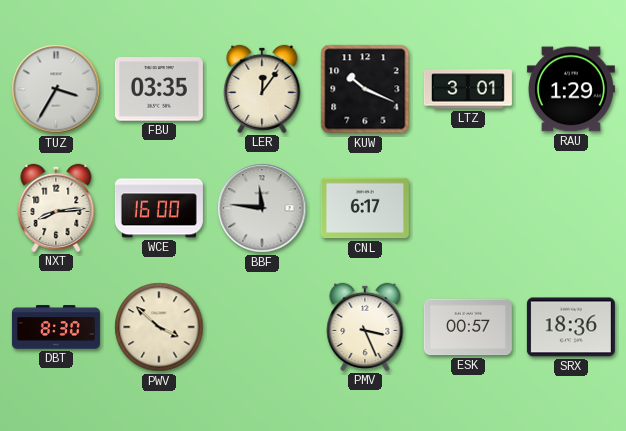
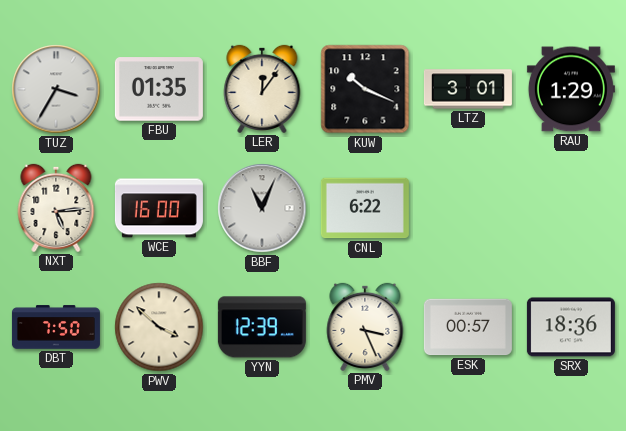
FBU: 03:35 -> 01:35 (159, 89)
NXT: 8:14 -> 5:14 (56, 208)
BBF: 11:46 -> 11:04 (262, 208)
CNL: 6:17 -> 6:22 (365, 208)
DBT: 8:30 -> 7:50 (56, 327)
YYN: none -> 12:39 (262, 327)
